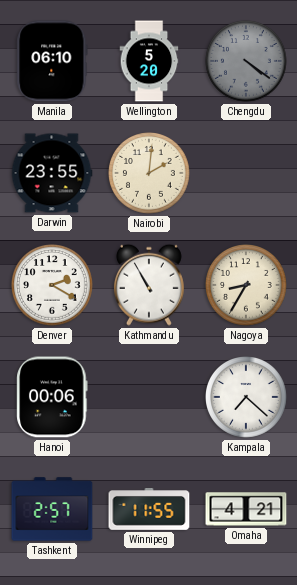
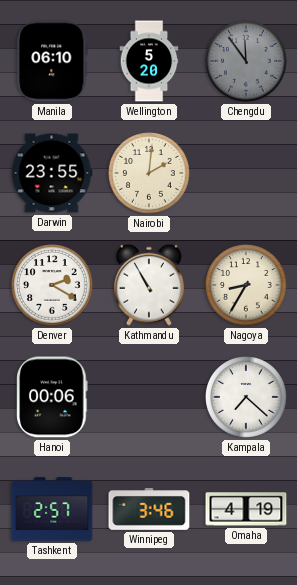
Chengdu: 4:21 -> 11:54 (247, 62)
Winnipeg: 11:55 -> 3:46 (149, 510)
Omaha: 4:21 -> 4:19 (246, 509)
